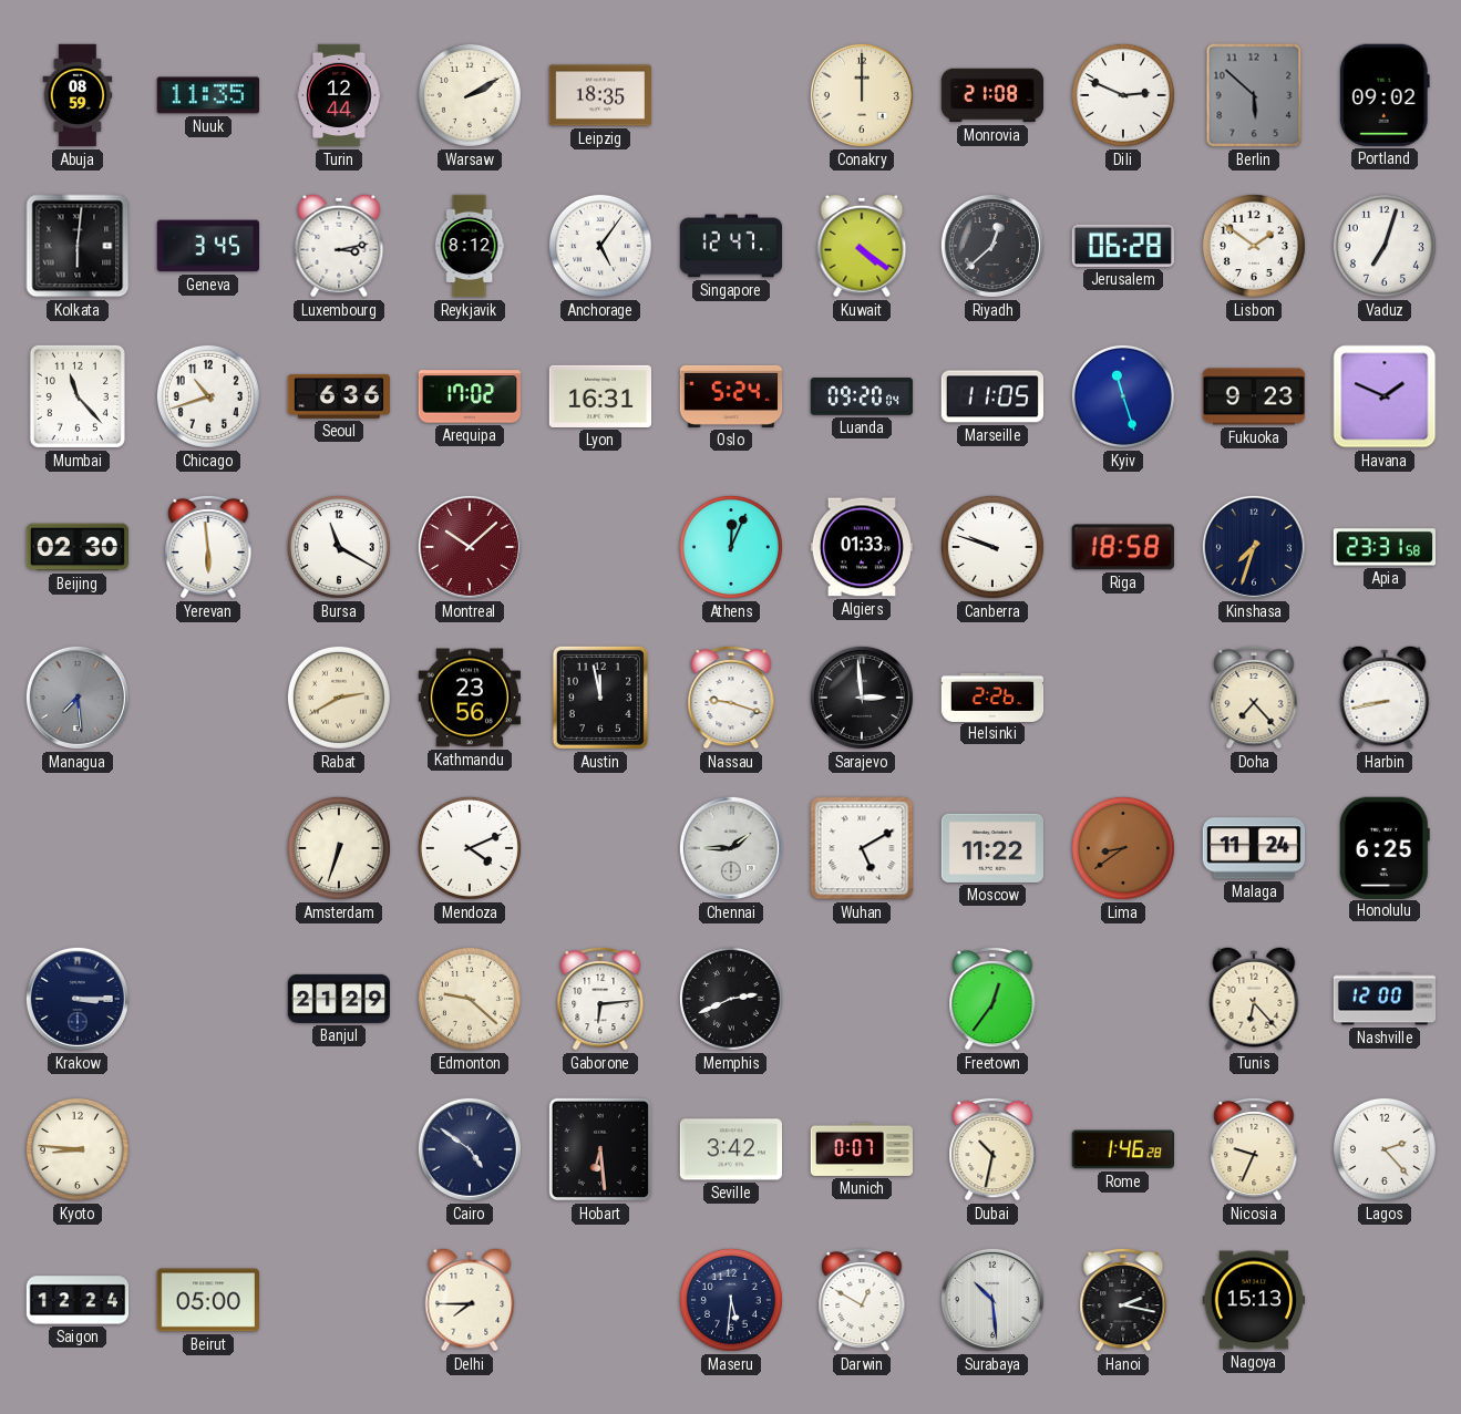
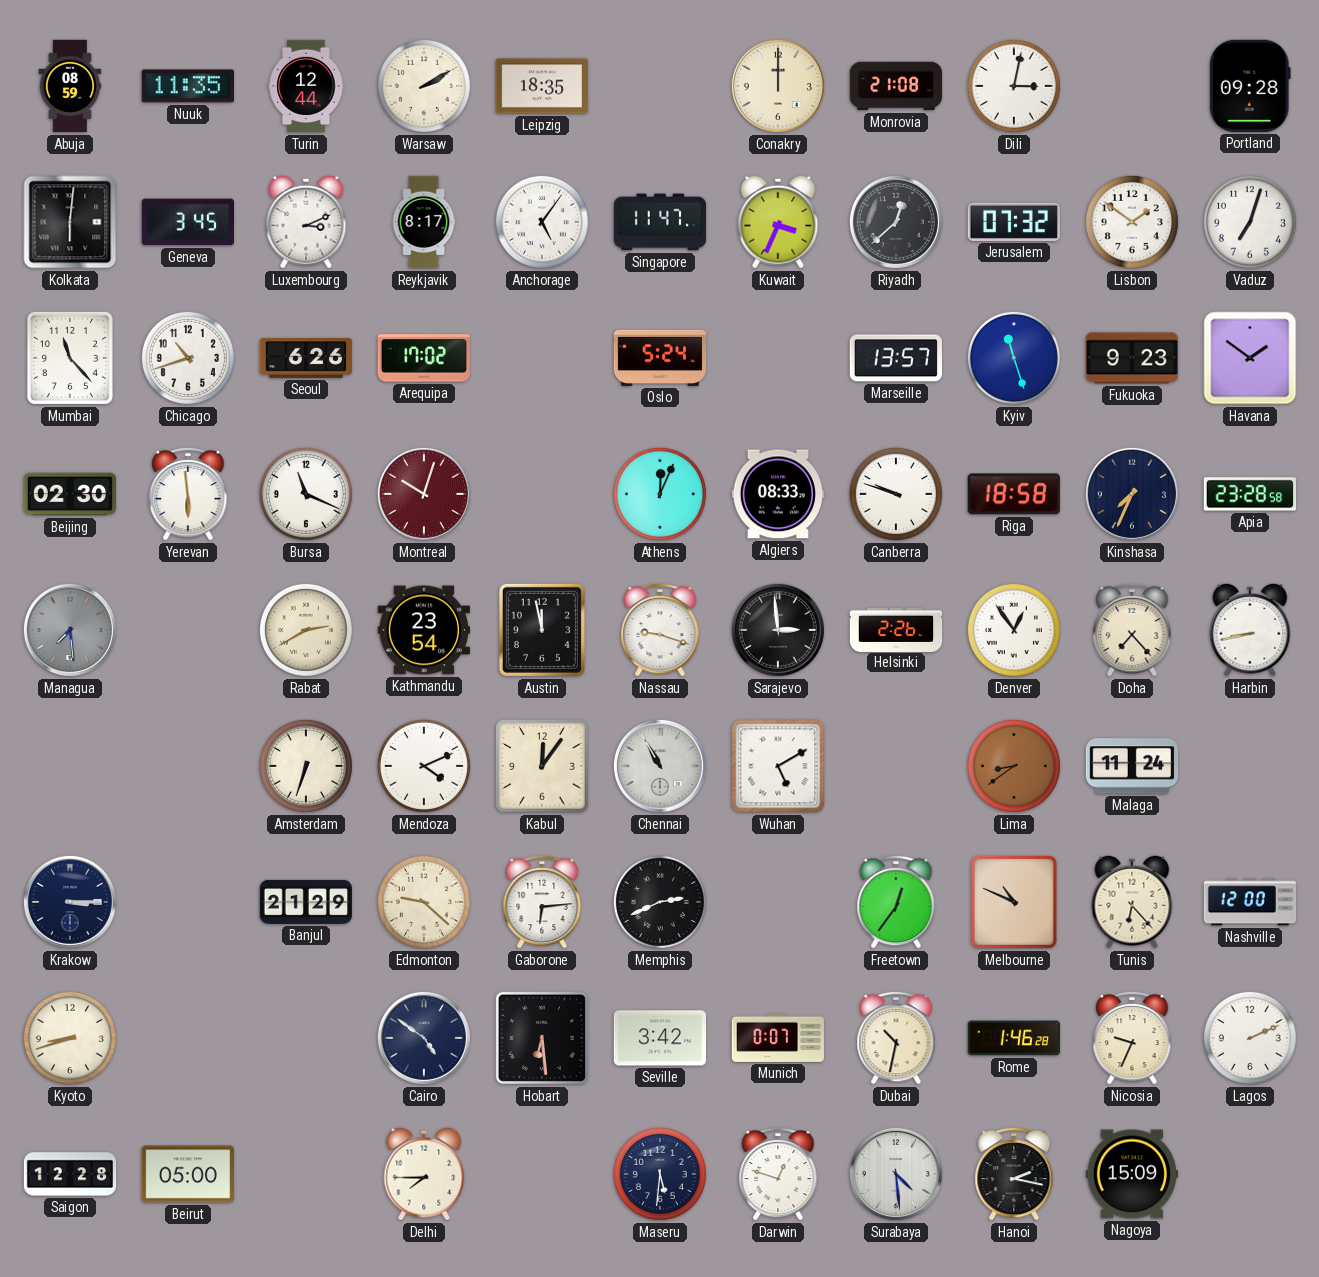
Dili: 2:49 -> 3:02 (1014, 86)
Berlin: 5:52 -> none (1254, 95)
Portland: 09:02 -> 09:28 (1250, 86)
Luxembourg: 3:13 -> 3:11 (306, 222)
Reykjavik: 8:12 -> 8:17 (424, 222)
Singapore: 12:47 -> 11:47 (660, 222)
Kuwait: 4:21 -> 3:34 (778, 222)
Jerusalem: 06:28 -> 07:32 (1013, 222)
Seoul: 6:36 -> 6:26 (306, 358)
Lyon: 16:31 -> none (599, 396)
Luanda: 09:20 -> none (862, 396)
Marseille: 11:05 -> 13:57 (895, 358)
Havana: 1:49 -> 1:51 (1250, 358)
Bursa: 11:20 -> 11:19 (306, 494)
Montreal: 10:08 -> 10:03 (424, 494)
Algiers: 01:33 -> 08:33 (777, 494)
Kinshasa: 7:33 -> 7:34 (1132, 494)
Apia: 23:31 -> 23:28 (1249, 494)
Kathmandu: 23:56 -> 23:54 (423, 630)
Denver: none -> 12:54 (1014, 630)
Kabul: none -> 12:06 (542, 766)
Chennai: 1:45 -> 10:55 (660, 766)
Moscow: 11:22 -> none (991, 848)
Honolulu: 6:25 -> none (1385, 847)
Melbourne: none -> 10:49 (1014, 902)
Kyoto: 8:46 -> 8:42 (70, 1038)
Lagos: 2:23 -> 2:11 (1250, 1038)
Saigon: 12:24 -> 12:28 (70, 1174)
Darwin: 12:50 -> 12:48 (778, 1174)
Surabaya: 10:29 -> 4:29 (896, 1174)
Nagoya: 15:13 -> 15:09 (1131, 1174)
